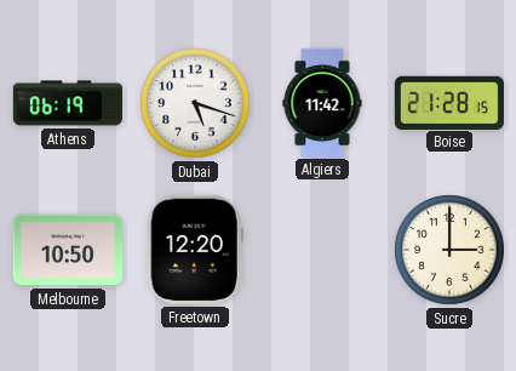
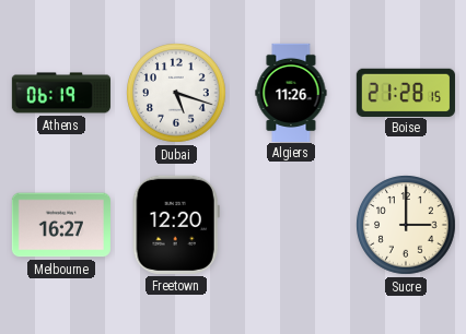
Algiers: 11:42 -> 11:26 (291, 92)
Melbourne: 10:50 -> 16:27 (61, 225)
